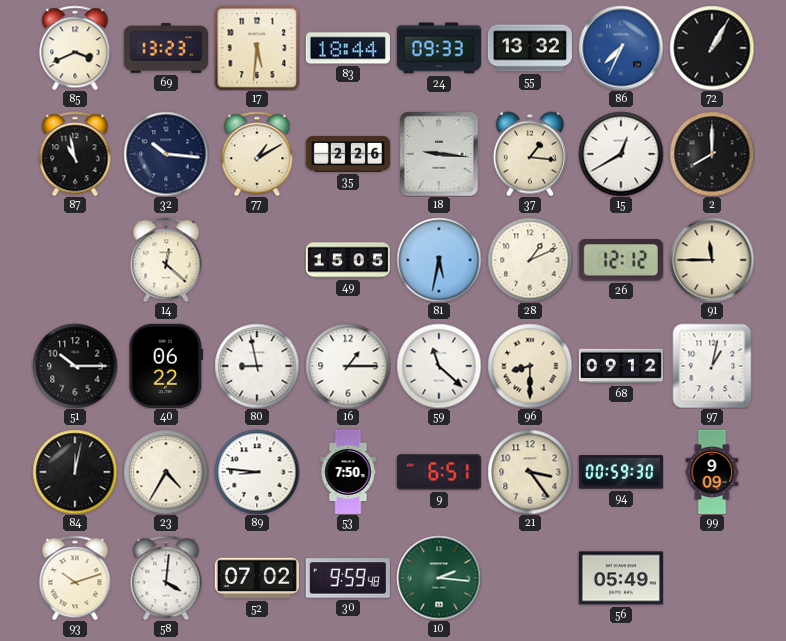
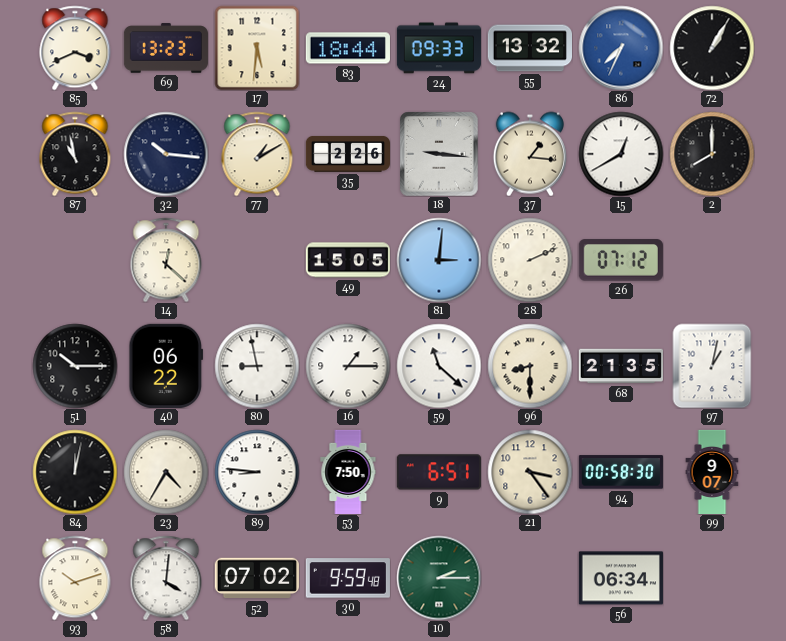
81: 5:32 -> 3:01 (439, 260)
28: 1:11 -> 2:11 (530, 260)
26: 12:12 -> 07:12 (621, 260)
91: 11:45 -> none (712, 260)
68: 09:12 -> 21:35 (621, 366)
94: 00:59 -> 00:58 (621, 472)
99: 9:09 -> 9:07 (712, 471)
10: 2:16 -> 2:15 (439, 578)
56: 05:49 -> 06:34 (621, 578)
